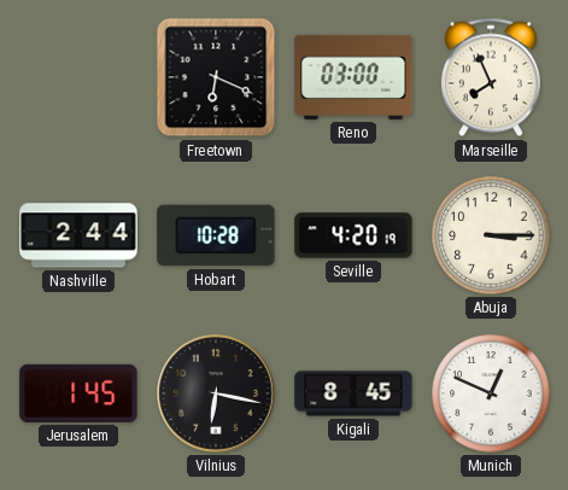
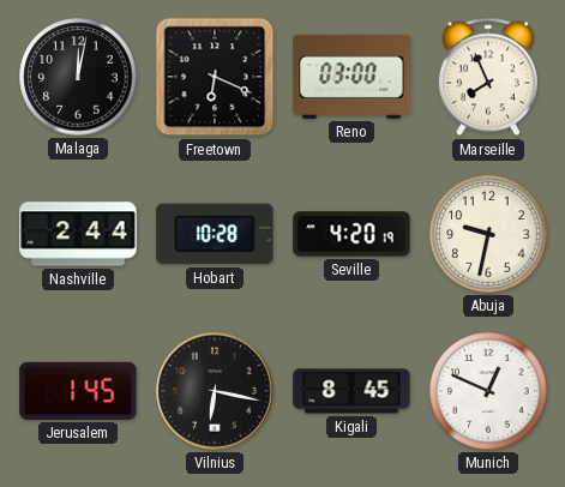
Malaga: none -> 12:02 (78, 77)
Abuja: 3:15 -> 9:32 (488, 234)
